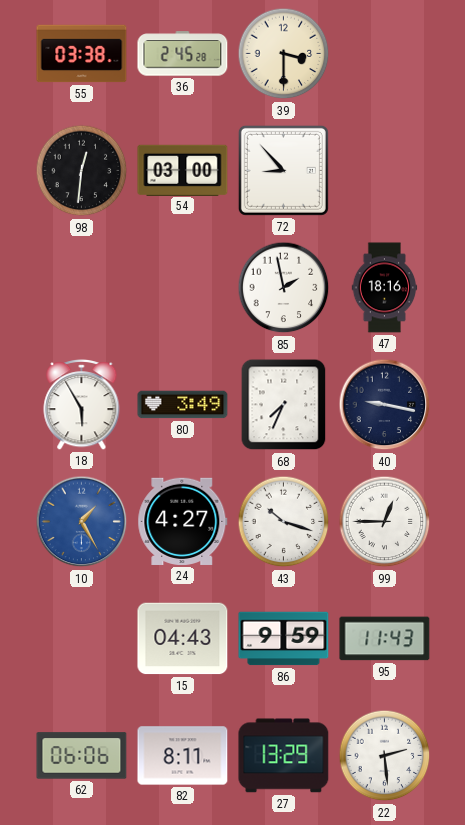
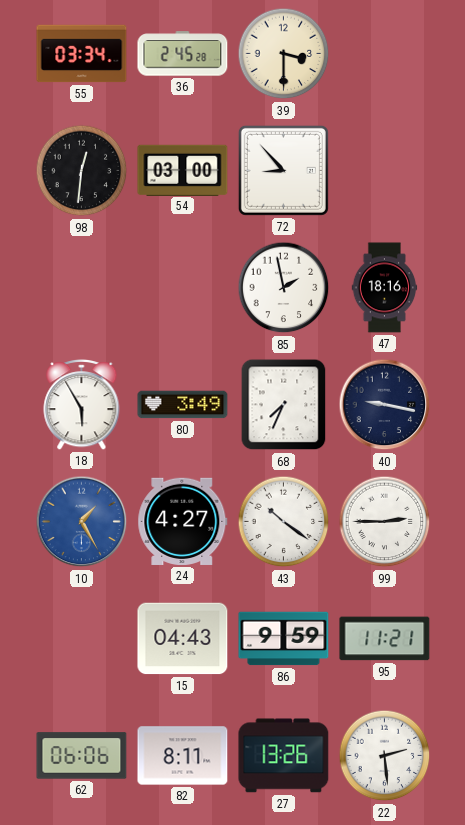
55: 03:38 -> 03:34 (82, 54)
43: 10:18 -> 10:21 (284, 522)
99: 12:45 -> 2:45 (385, 522)
95: 11:43 -> 11:21 (385, 639)
27: 13:29 -> 13:26 (284, 756)
